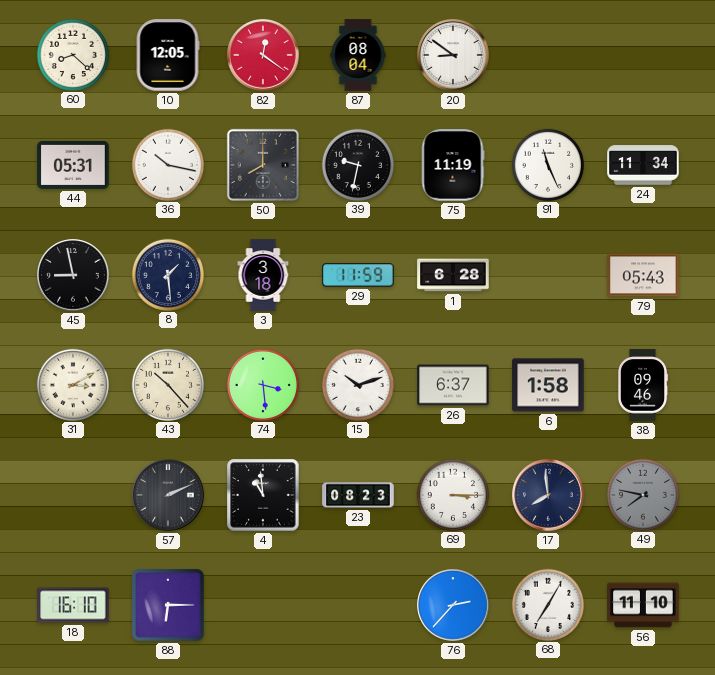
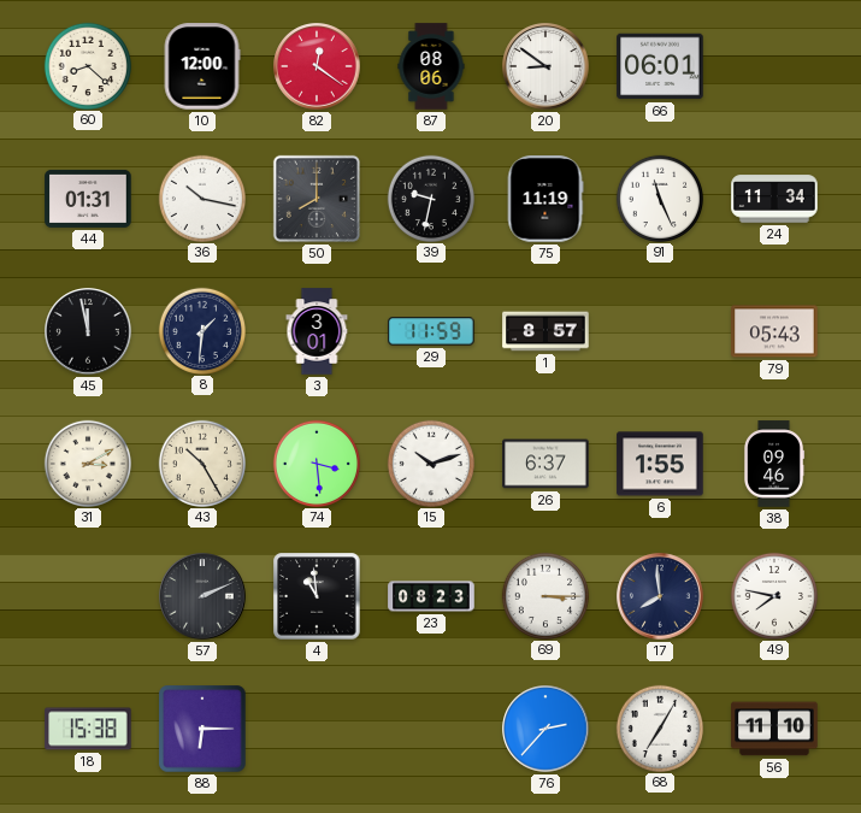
10: 12:05 -> 12:00 (202, 66)
87: 08:04 -> 08:06 (431, 66)
66: none -> 06:01 (660, 66)
44: 05:31 -> 01:31 (88, 199)
45: 8:58 -> 11:58 (88, 331)
8: 1:29 -> 1:31 (201, 330)
3: 3:18 -> 3:01 (317, 331)
1: 6:28 -> 8:57 (546, 331)
43: 10:23 -> 10:25 (201, 463)
6: 1:58 -> 1:55 (660, 464)
49 dial: grey -> white (773, 595)
18: 16:10 -> 15:38 (88, 729)
